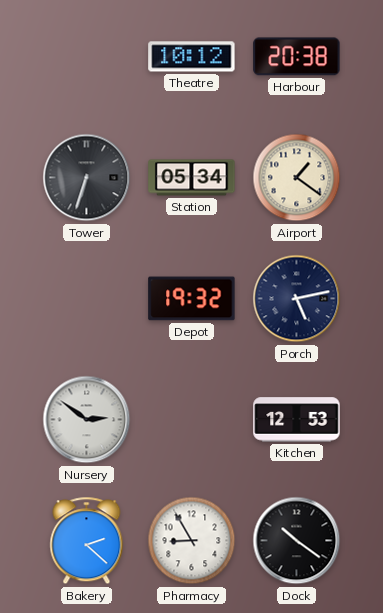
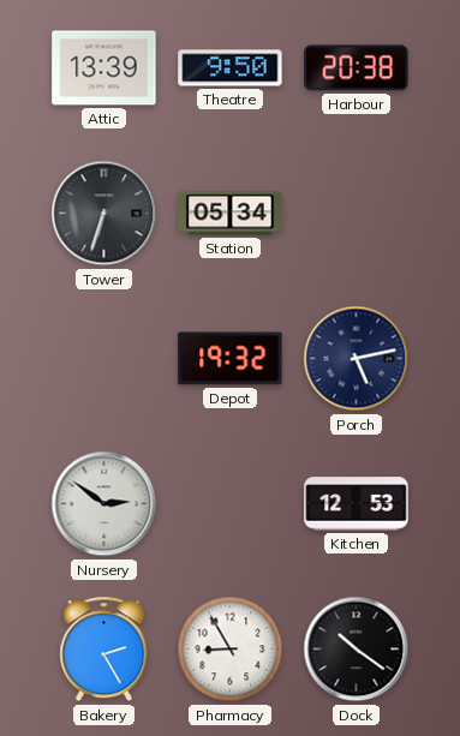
Attic: none -> 13:39 (104, 68)
Theatre: 10:12 -> 9:50 (231, 68)
Airport: 1:21 -> none (297, 178)
Bakery: 2:22 -> 2:25 (104, 650)
